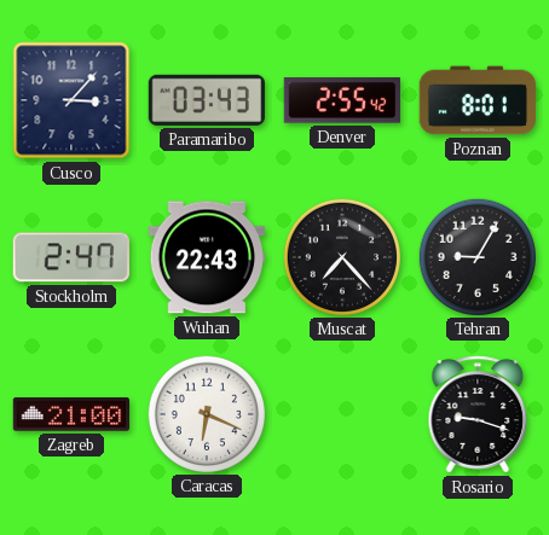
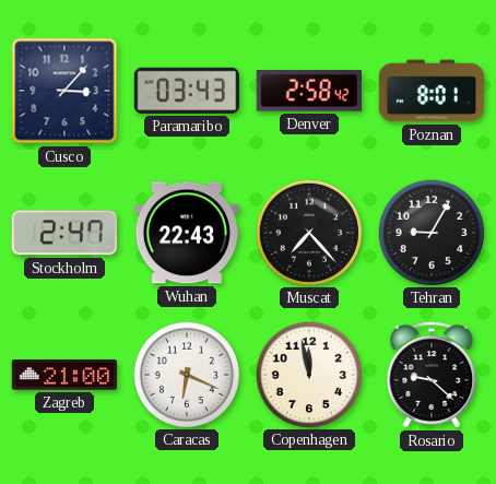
Denver: 2:55 -> 2:58 (309, 91)
Copenhagen: none -> 11:58 (308, 374)
Rosario: 9:18 -> 9:22 (432, 375)
